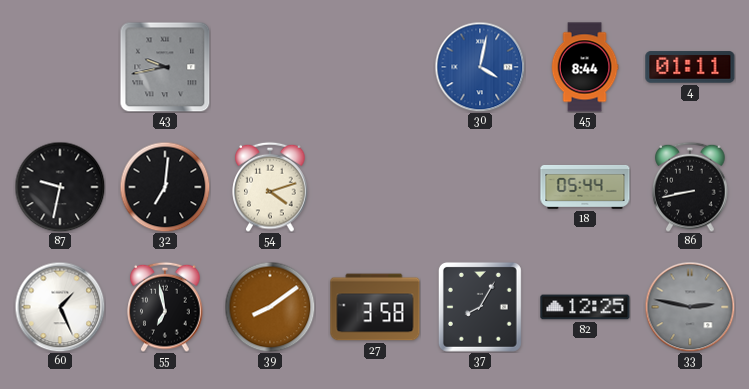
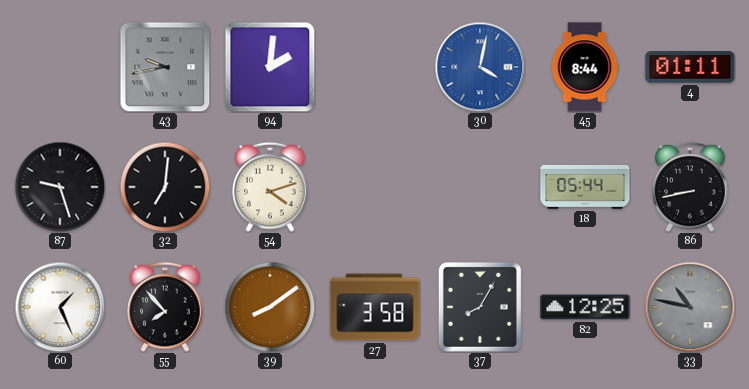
94: none -> 2:01 (270, 67)
87: 9:32 -> 9:27 (60, 187)
55: 6:58 -> 7:53 (165, 307)
33: 2:47 -> 10:47 (690, 307)
